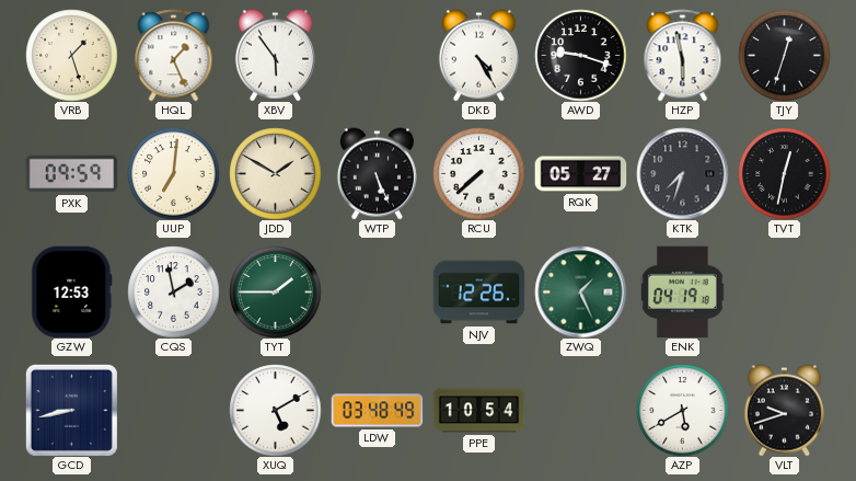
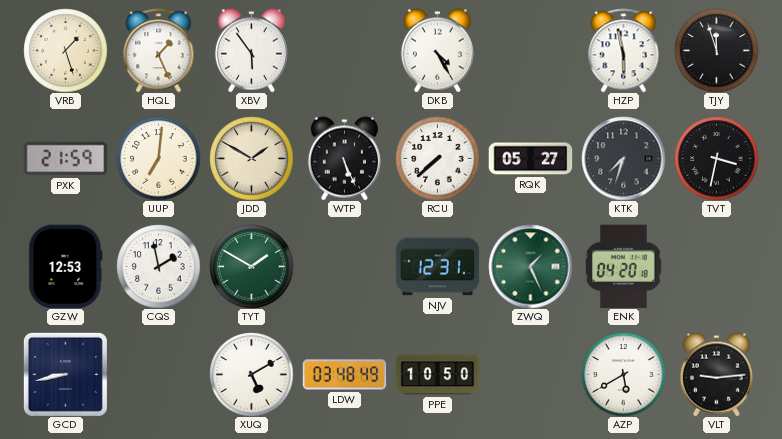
AWD: 9:18 -> none (580, 55)
TJY: 12:33 -> 11:57 (716, 50)
PXK: 09:59 -> 21:59 (65, 159)
TVT: 12:32 -> 3:32 (716, 158)
TYT: 1:45 -> 1:50 (251, 266)
NJV: 12:26 -> 12:31 (437, 267)
ENK: 04:19 -> 04:20 (624, 266)
PPE: 10:54 -> 10:50 (437, 375)
VLT: 9:42 -> 9:14 (716, 374)
